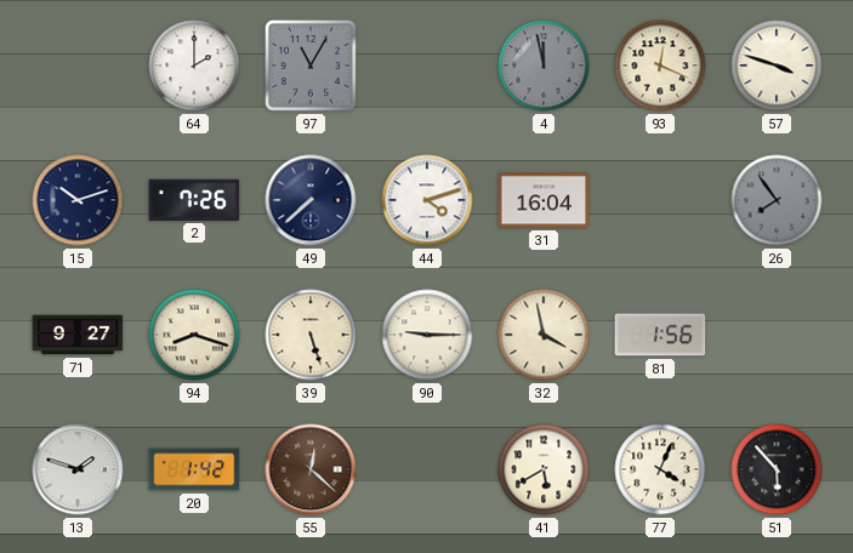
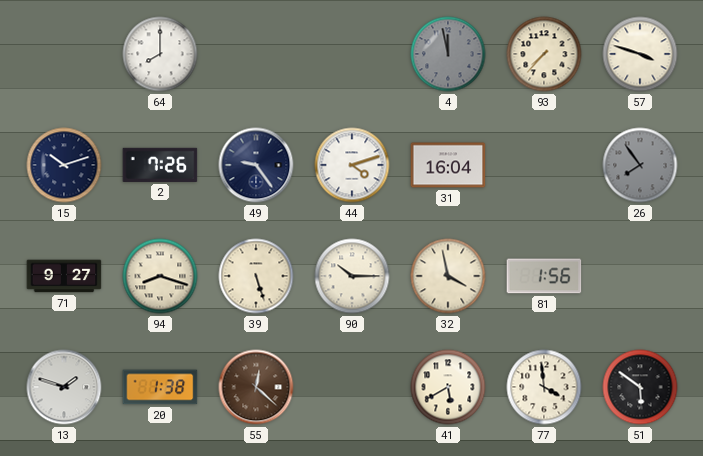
64: 2:00 -> 8:00 (160, 54)
97: 11:05 -> none (311, 65)
93: 12:19 -> 7:37 (544, 54)
49: 7:38 -> 9:24 (256, 165)
90: 9:15 -> 10:15 (352, 276)
20: 1:42 -> 1:38 (160, 387)
77: 4:04 -> 3:59 (544, 387)
51: 5:53 -> 5:51 (640, 387)
